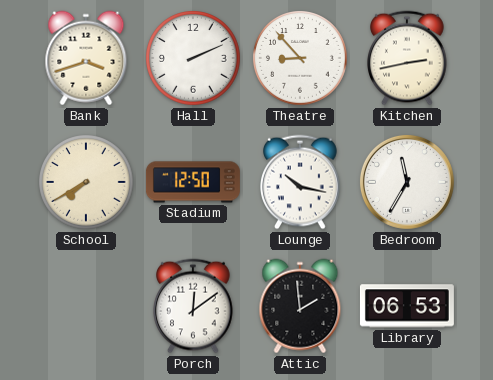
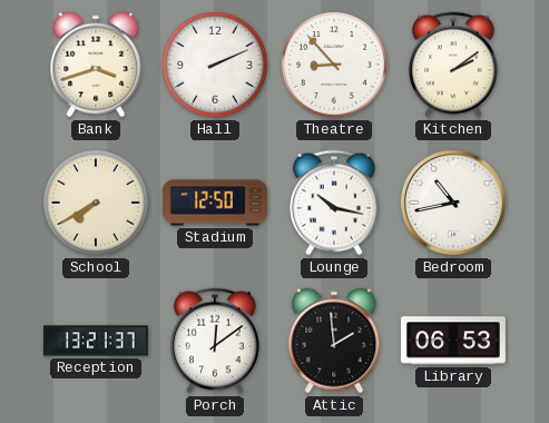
Kitchen: 2:43 -> 2:09 (454, 65)
Bedroom: 11:35 -> 10:43 (453, 203)
Reception: none -> 13:21 (96, 341)
